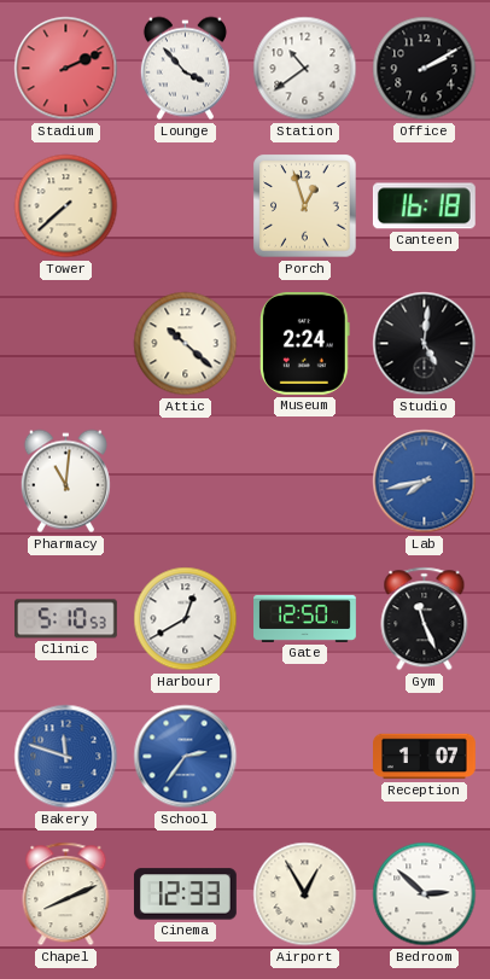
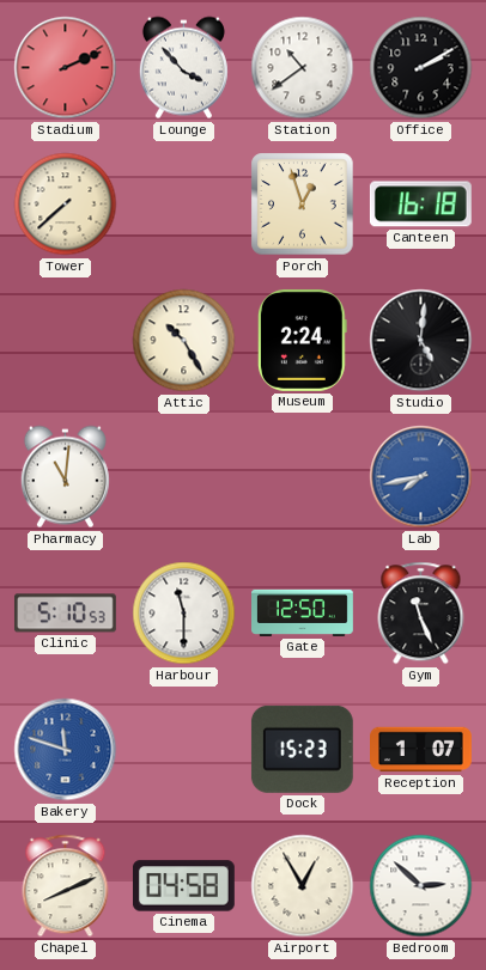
Attic: 10:22 -> 10:25 (184, 341)
Harbour: 12:40 -> 11:30 (184, 614)
School: 2:36 -> none (186, 757)
Dock: none -> 15:23 (302, 749)
Cinema: 12:33 -> 04:58 (183, 886)
